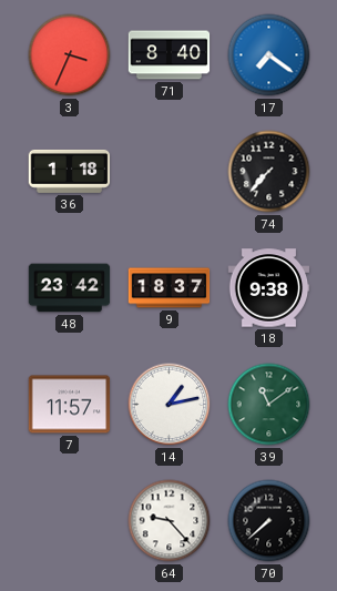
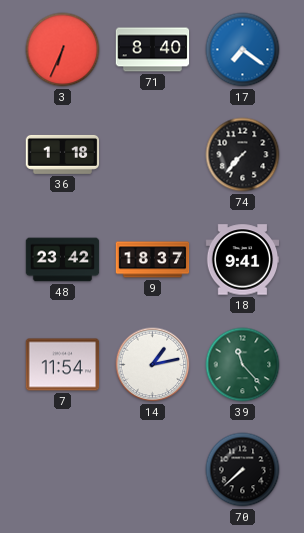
3: 3:34 -> 6:34 (63, 50)
18: 9:38 -> 9:41 (243, 260)
7: 11:57 -> 11:54 (63, 365)
39: 11:09 -> 11:23 (243, 365)
64: 9:23 -> none (170, 521)
